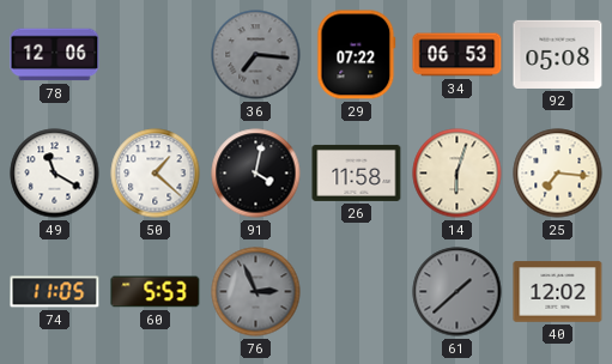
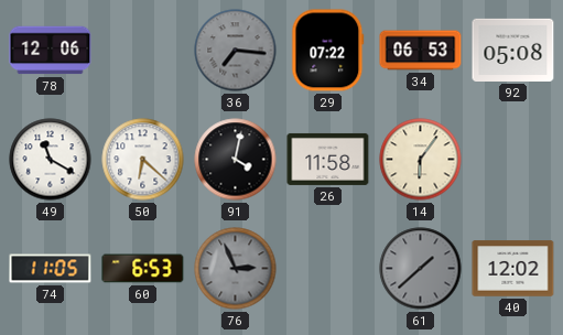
50: 1:22 -> 6:22 (143, 160)
14: 6:03 -> 6:06 (421, 160)
25: 7:16 -> none (558, 174)
60: 5:53 -> 6:53 (143, 269)
